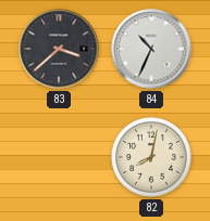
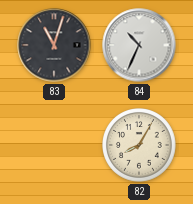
83: 3:38 -> 11:03 (54, 45)
82: 8:02 -> 8:05 (140, 146)
